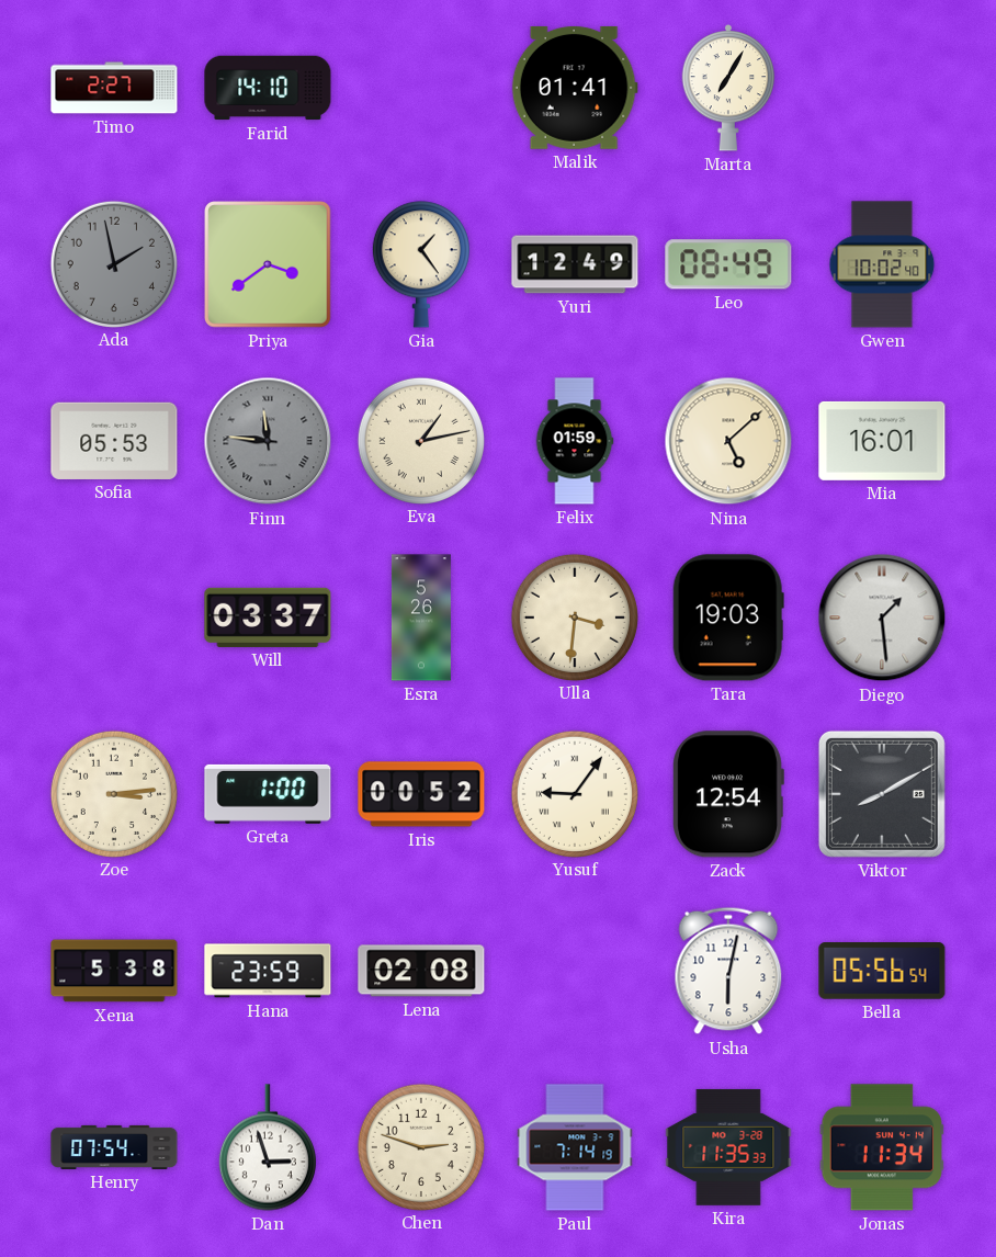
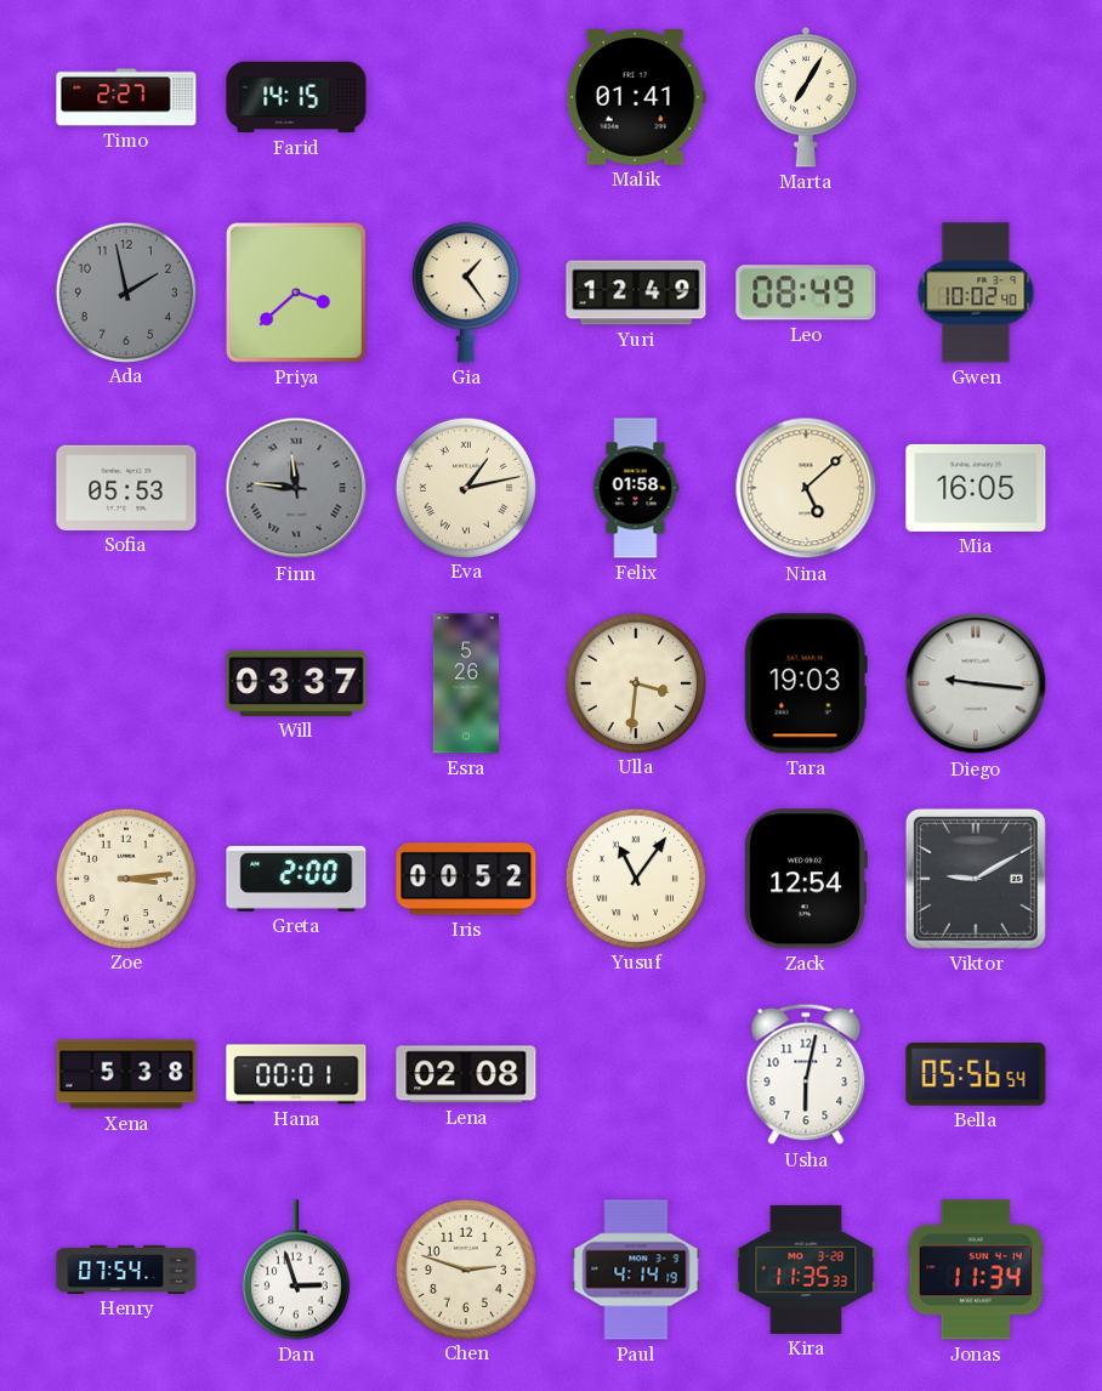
Farid: 14:10 -> 14:15 (296, 97)
Priya: 3:39 -> 3:38 (296, 293)
Felix: 01:59 -> 01:58 (636, 488)
Mia: 16:01 -> 16:05 (976, 488)
Diego: 1:29 -> 9:16 (976, 683)
Greta: 1:00 -> 2:00 (296, 879)
Yusuf: 9:06 -> 11:06 (635, 878)
Viktor: 8:10 -> 9:10 (976, 879)
Hana: 23:59 -> 00:01 (296, 1074)
Paul: 7:14 -> 4:14 (636, 1270)
